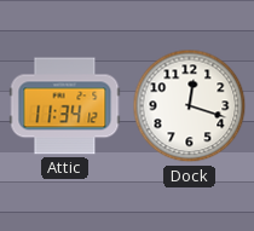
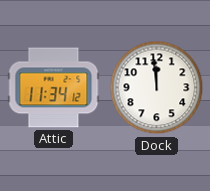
Dock: 12:18 -> 11:59 (157, 88)
